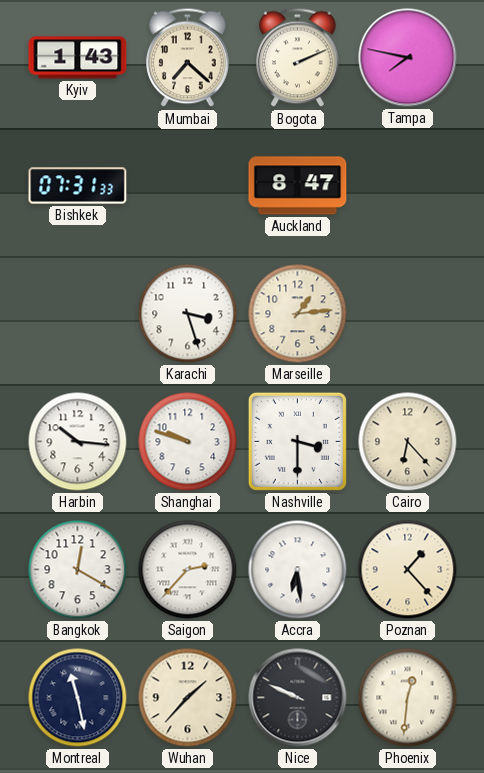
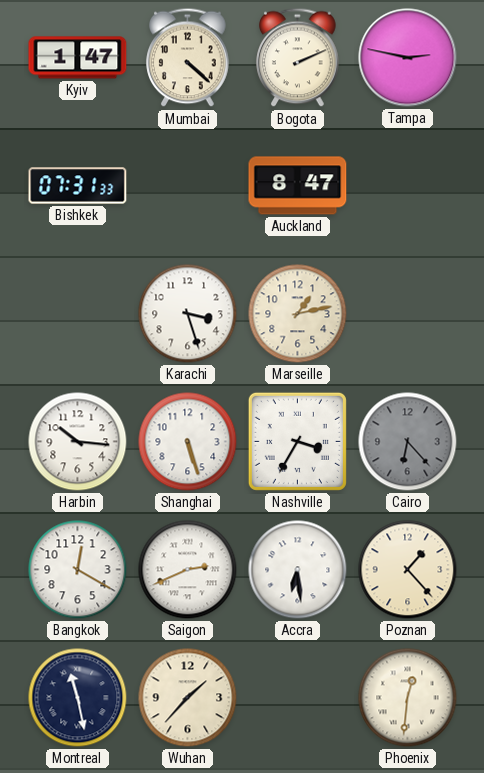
Kyiv: 1:43 -> 1:47 (78, 58)
Mumbai: 7:22 -> 4:22 (188, 58)
Tampa: 7:47 -> 2:47 (408, 58)
Marseille: 1:14 -> 1:13 (298, 314)
Shanghai: 9:48 -> 5:27 (188, 442)
Nashville: 3:30 -> 3:35 (297, 441)
Cairo dial: cream -> grey (408, 442)
Saigon: 2:37 -> 2:41 (188, 570)
Nice: 9:49 -> none (298, 698)
